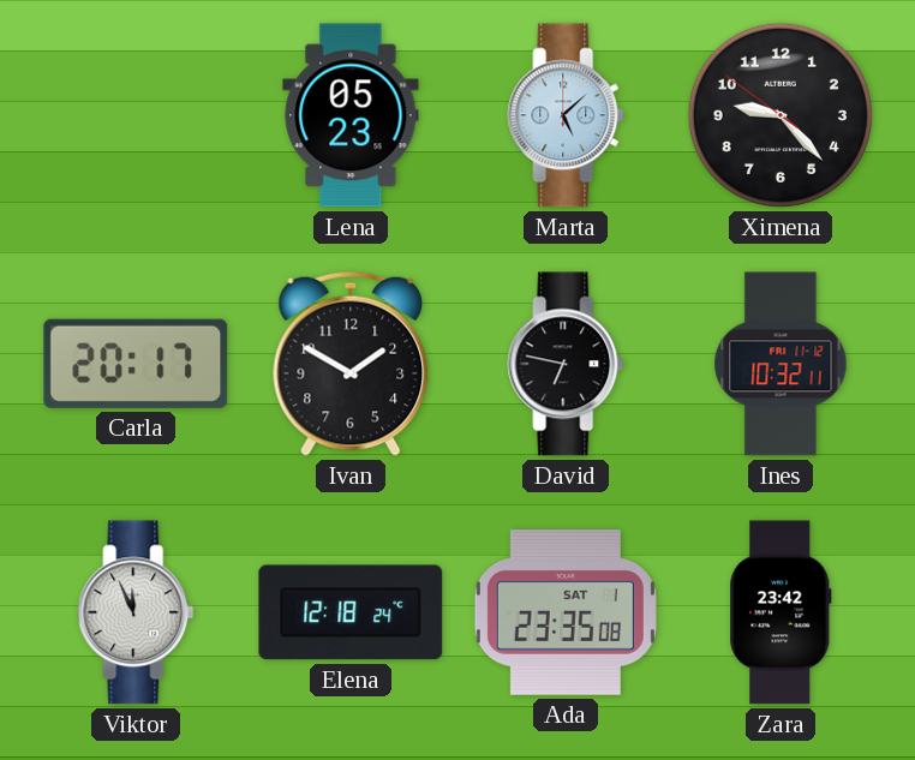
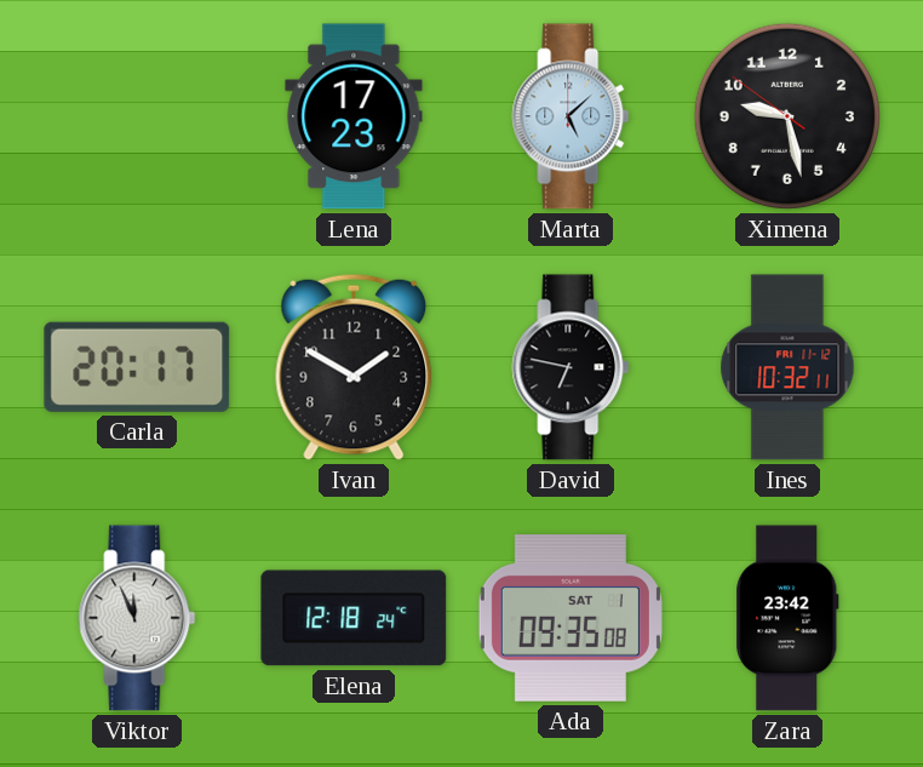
Lena: 05:23 -> 17:23 (354, 116)
Ximena: 9:22 -> 9:27 (787, 116)
Ada: 23:35 -> 09:35 (571, 619)
